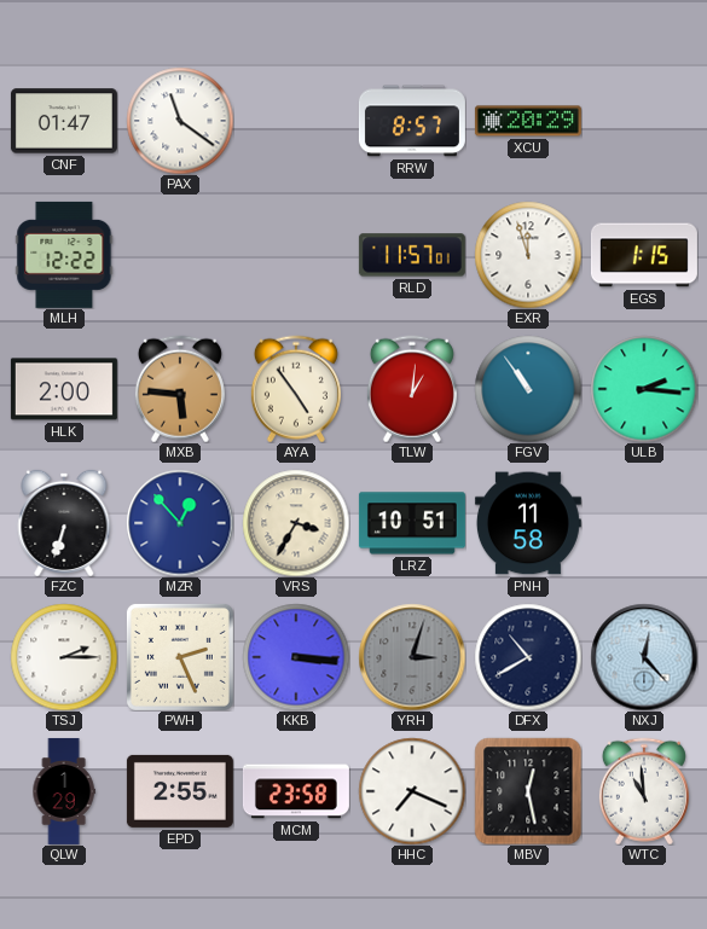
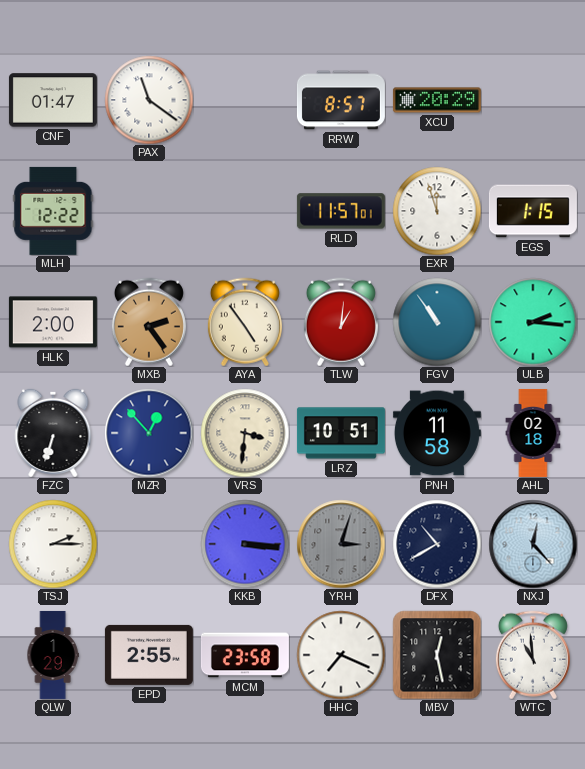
MXB: 5:46 -> 2:24 (149, 322)
VRS: 3:35 -> 3:31 (245, 433)
AHL: none -> 02:18 (533, 433)
PWH: 2:26 -> none (180, 657)
